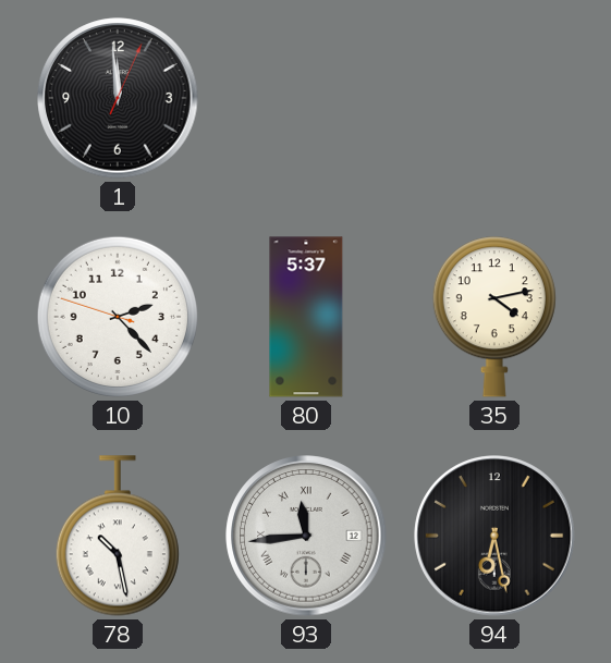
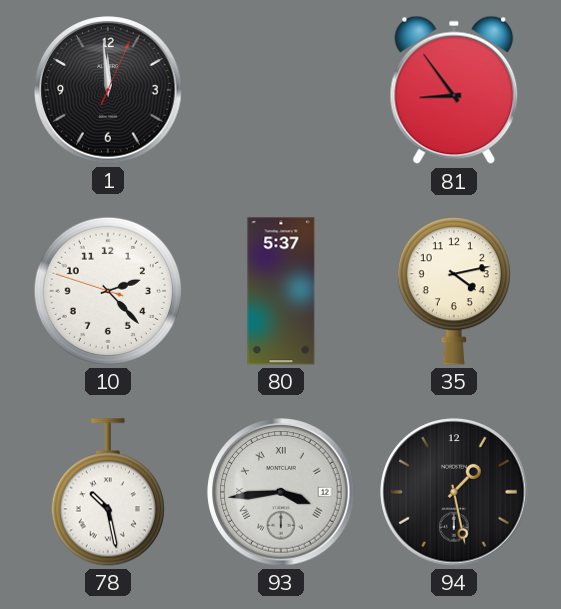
81: none -> 8:54 (454, 90)
93: 11:44 -> 3:44 (281, 492)
94: 6:28 -> 1:28 (454, 492)
